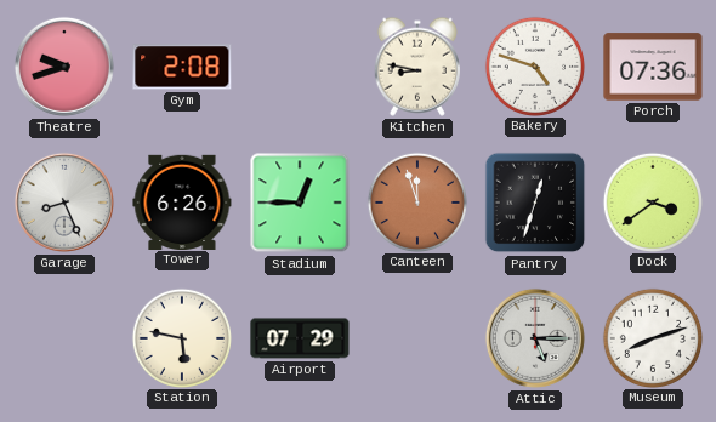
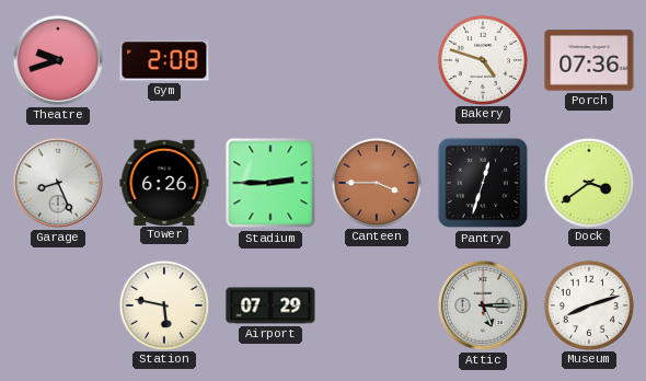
Kitchen: 8:47 -> none (417, 67)
Stadium: 12:45 -> 2:45 (270, 183)
Canteen: 11:57 -> 3:45 (376, 182)
